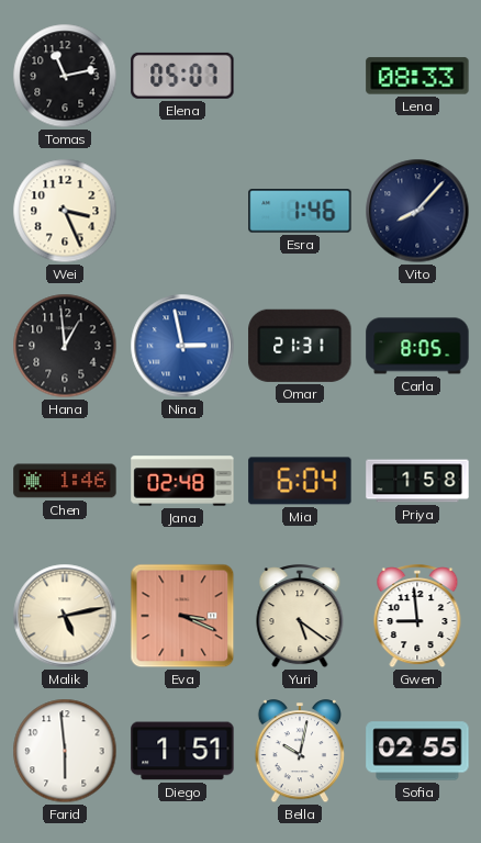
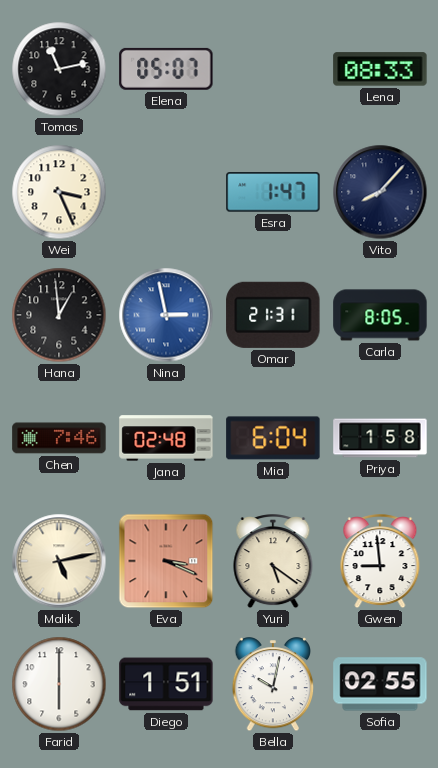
Esra: 1:46 -> 1:47 (273, 192)
Chen: 1:46 -> 7:46 (59, 438)
Farid: 5:59 -> 6:00 (59, 684)
